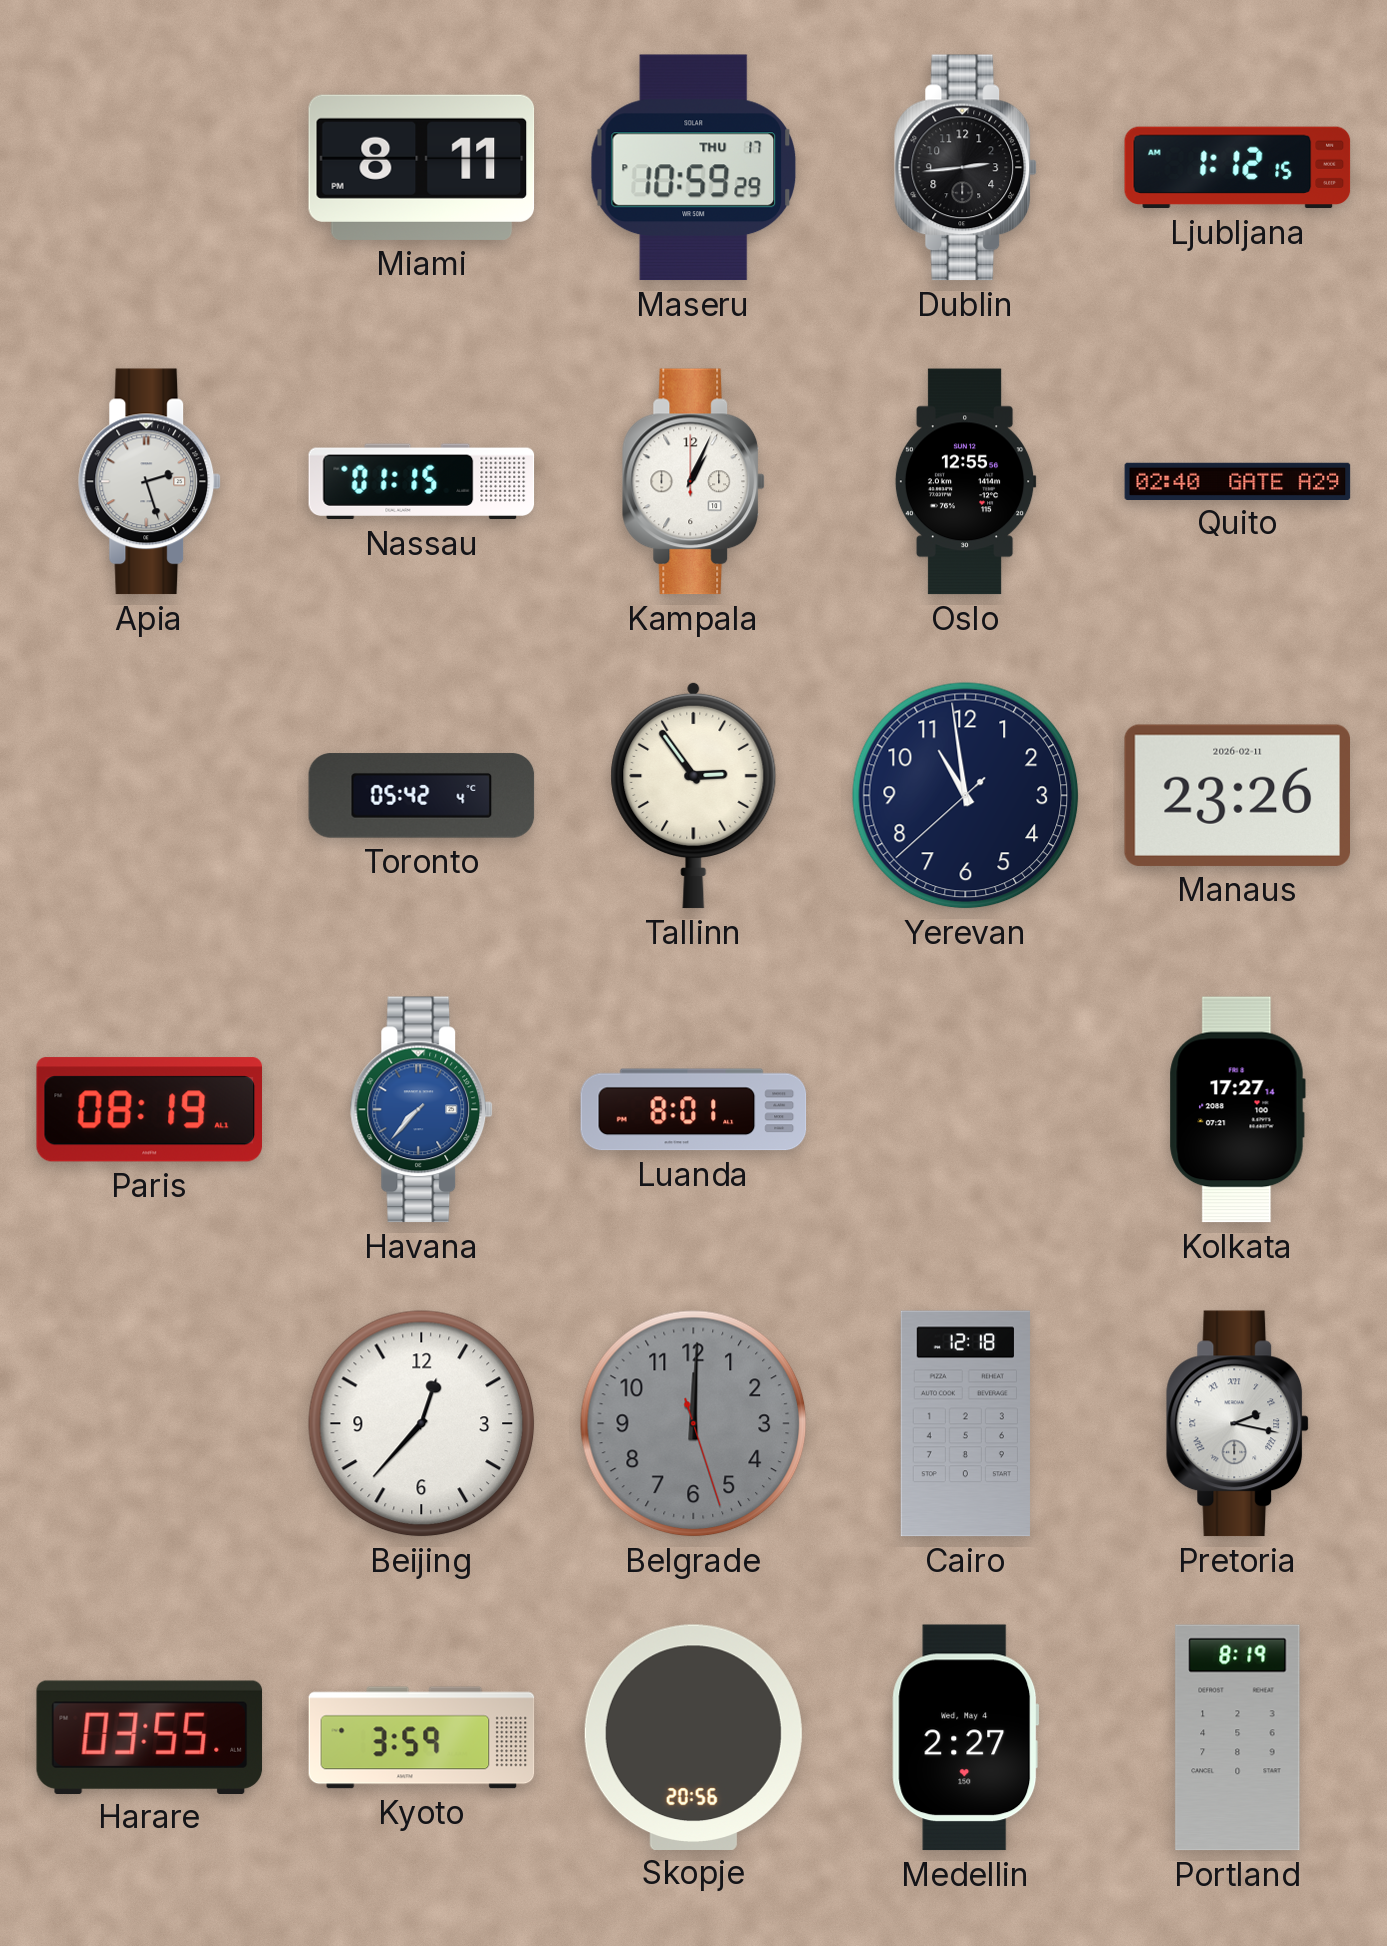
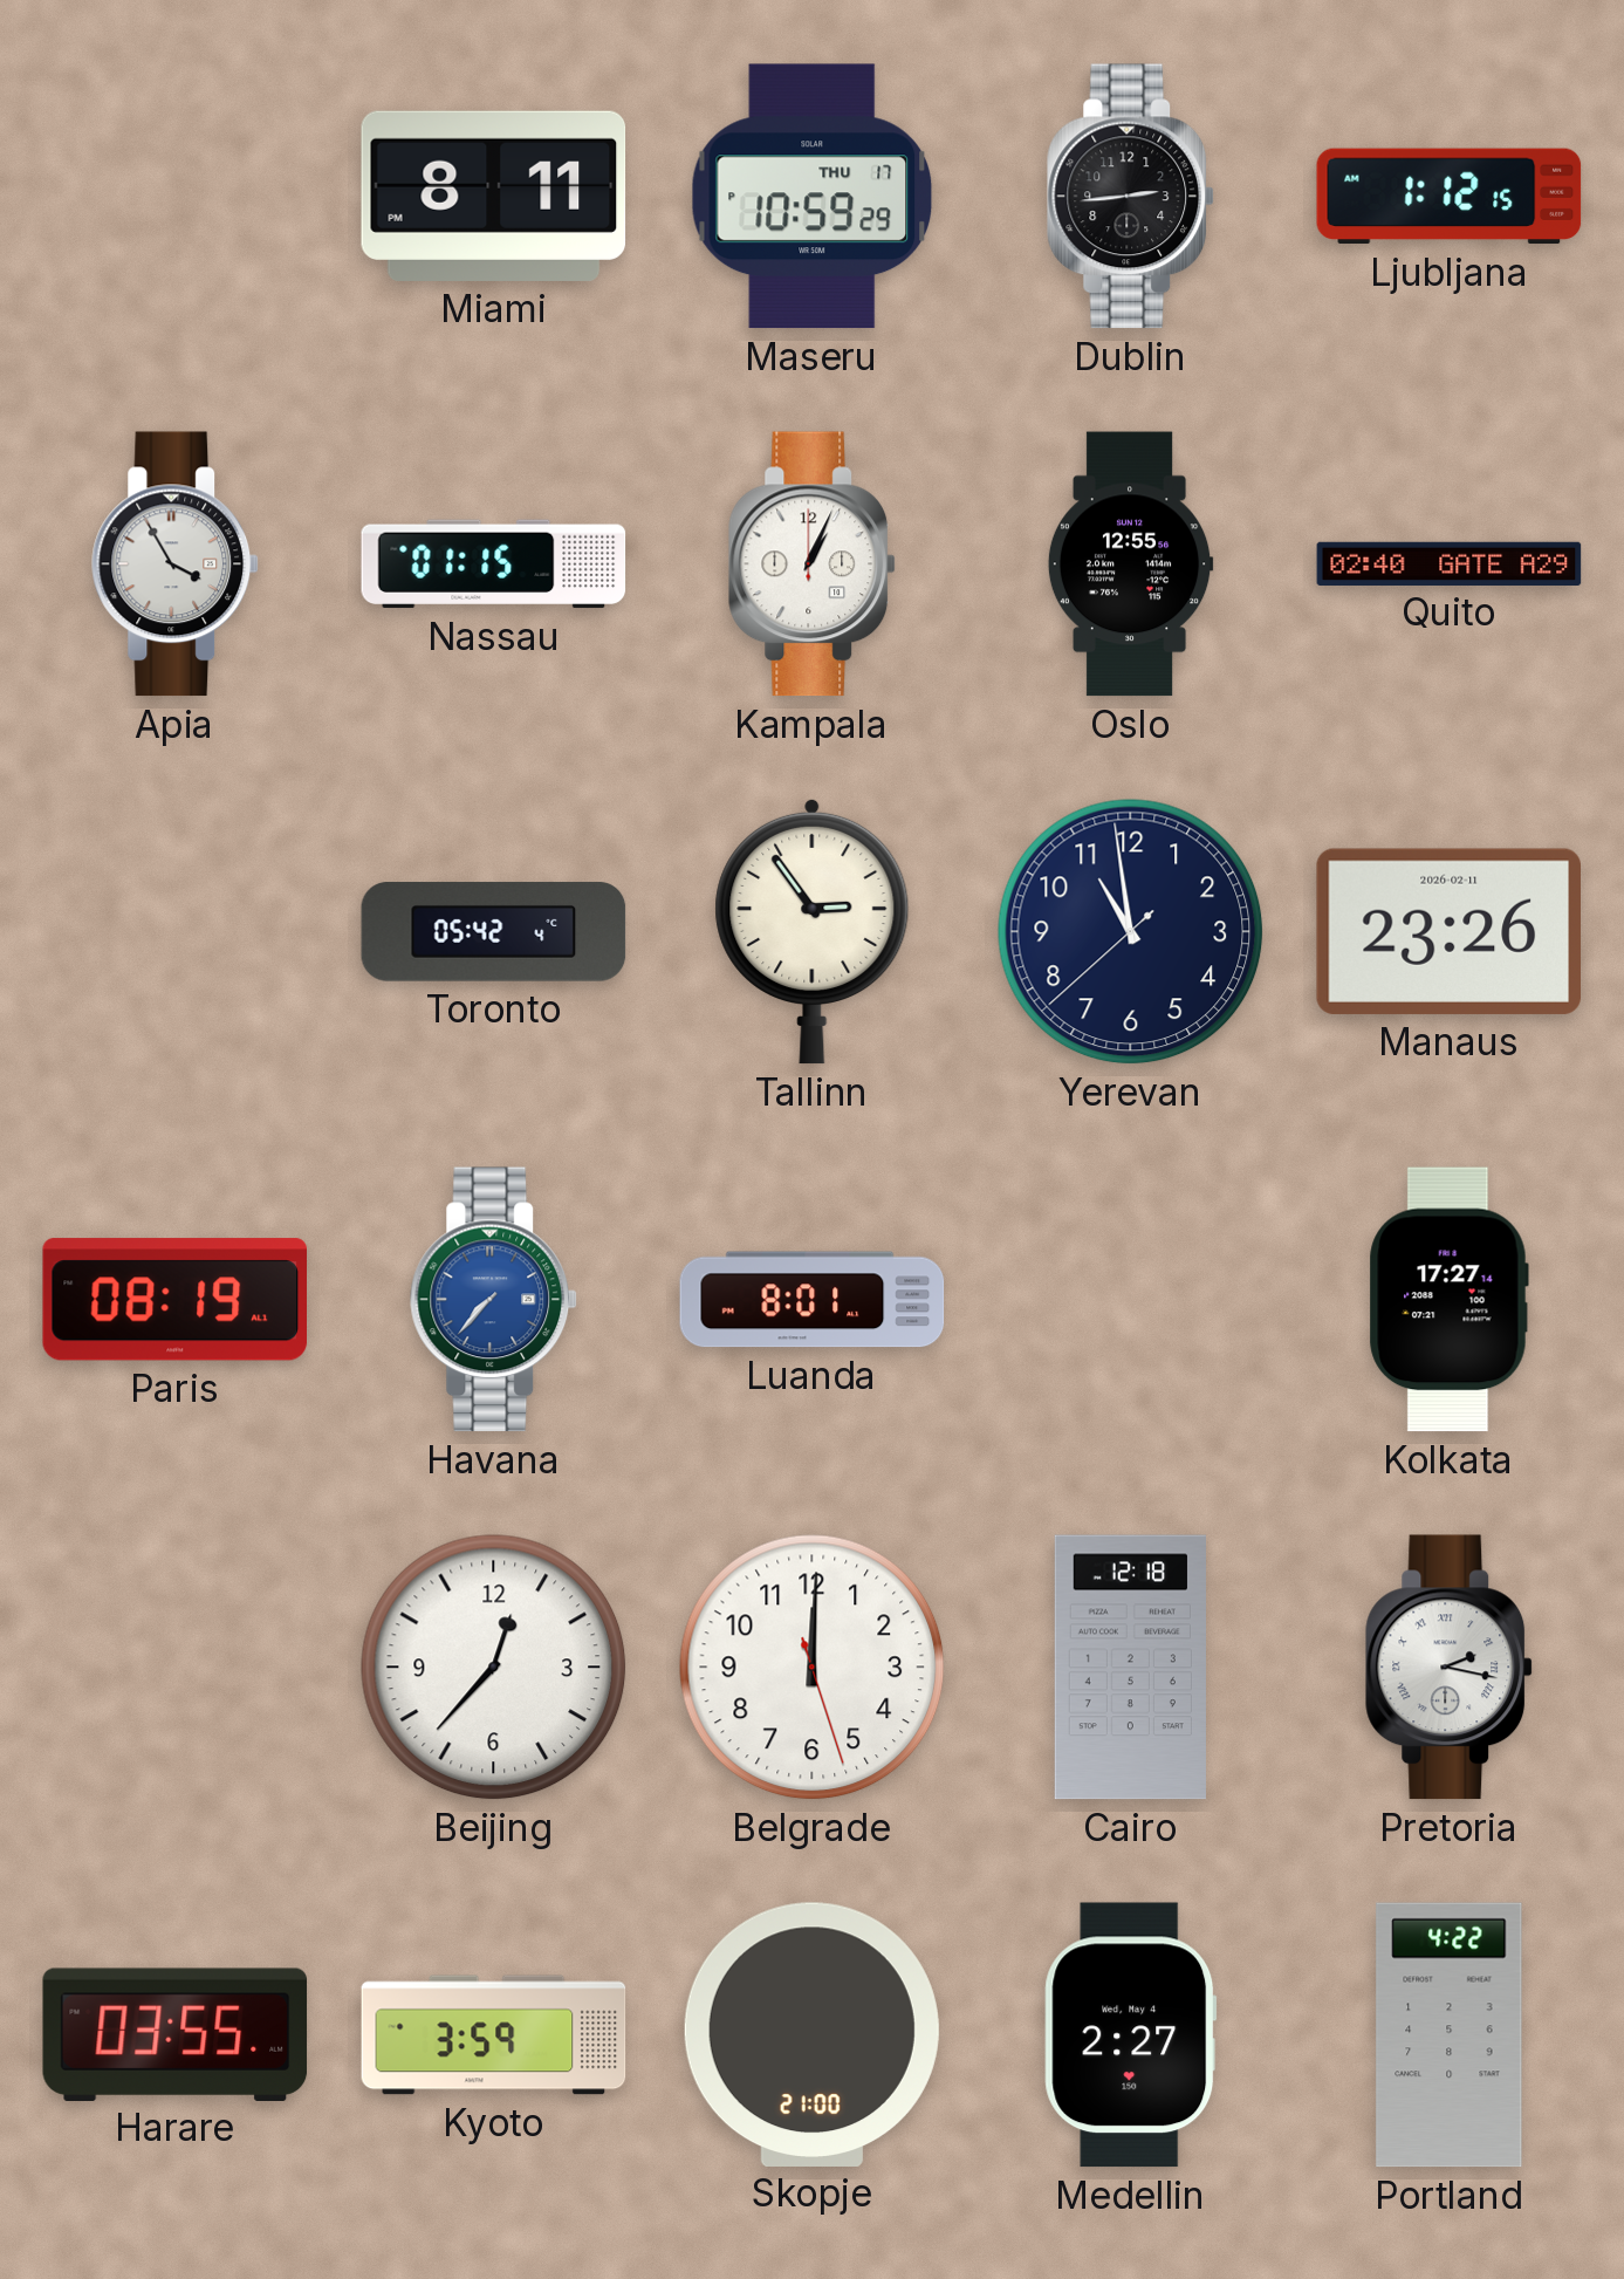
Apia: 2:27 -> 3:55 (176, 564)
Belgrade dial: grey -> white (813, 1668)
Skopje: 20:56 -> 21:00 (811, 2034)
Portland: 8:19 -> 4:22 (1450, 2035)
